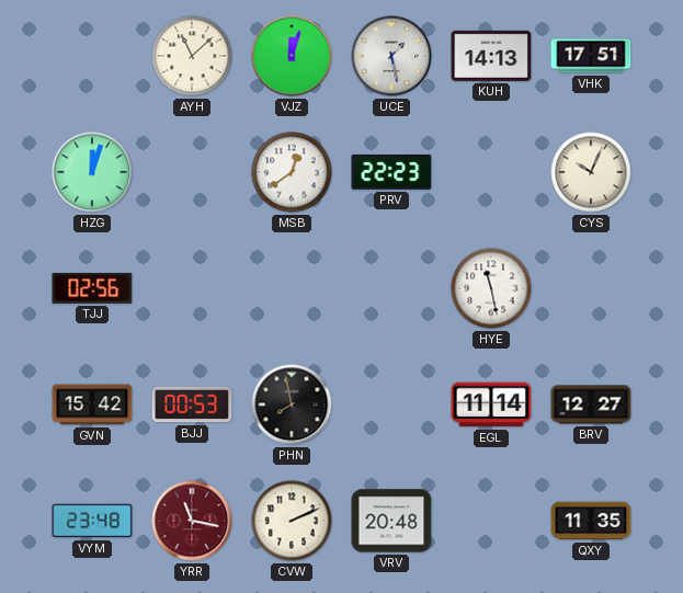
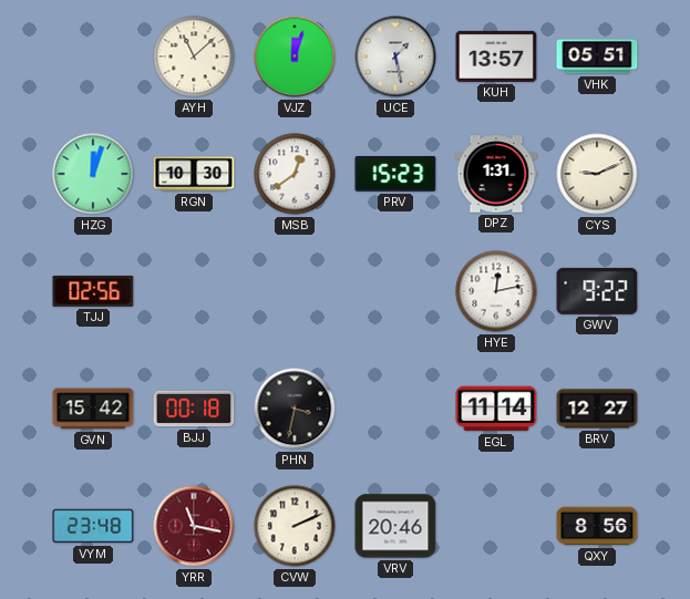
KUH: 14:13 -> 13:57 (496, 56)
VHK: 17:51 -> 05:51 (597, 56)
RGN: none -> 10:30 (194, 174)
PRV: 22:23 -> 15:23 (395, 174)
DPZ: none -> 1:31 (496, 174)
CYS: 10:04 -> 9:11 (597, 174)
HYE: 11:28 -> 12:13 (496, 291)
GWV: none -> 9:22 (597, 291)
BJJ: 00:53 -> 00:18 (194, 409)
PHN: 7:58 -> 3:32 (295, 409)
VRV: 20:48 -> 20:46 (395, 526)
QXY: 11:35 -> 8:56 (597, 526)
